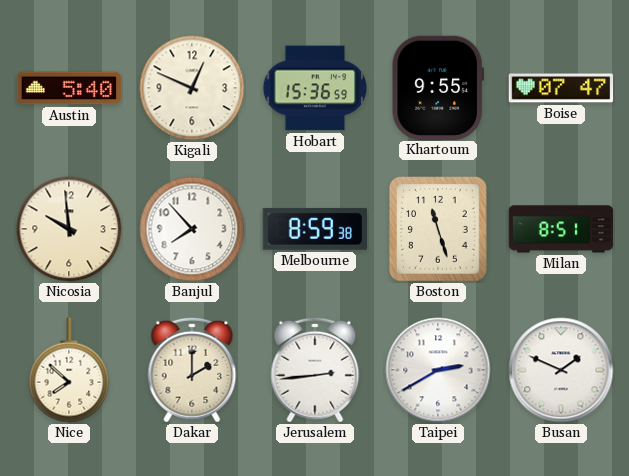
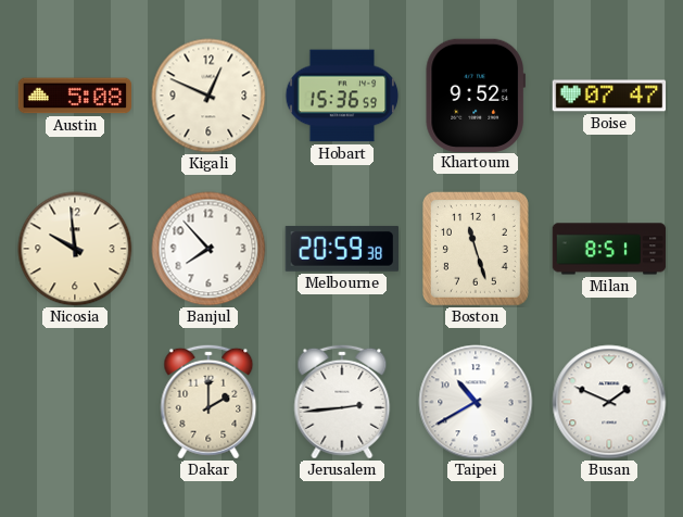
Austin: 5:40 -> 5:08 (75, 96)
Khartoum: 9:55 -> 9:52 (476, 94)
Melbourne: 8:59 -> 20:59 (341, 249)
Nice: 7:52 -> none (69, 370)
Taipei: 2:40 -> 10:40 (476, 402)
